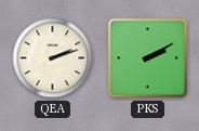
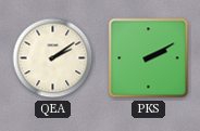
QEA: 2:12 -> 2:09 (53, 58)
